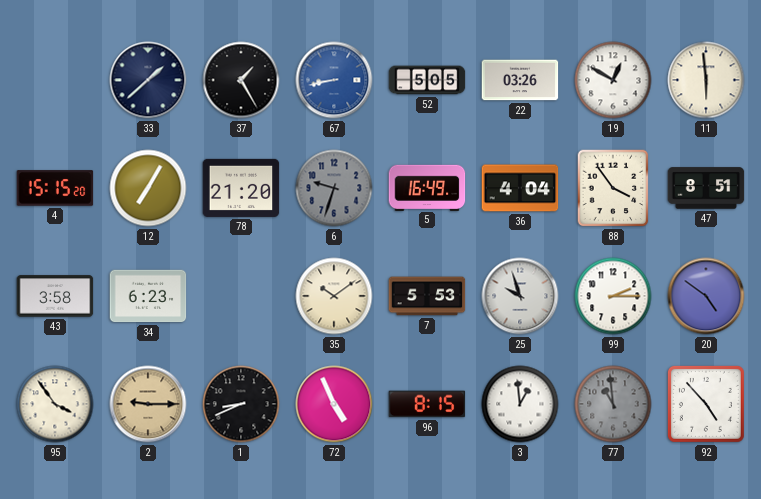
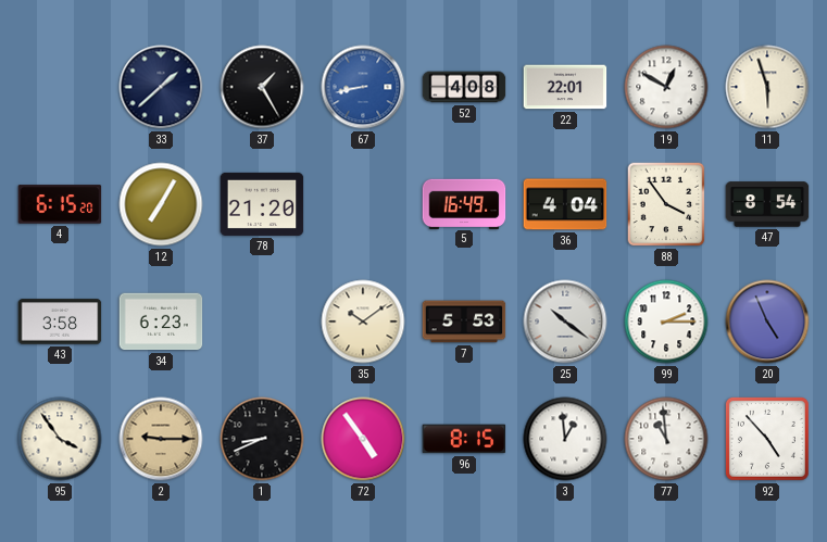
52: 5:05 -> 4:08 (464, 87)
22: 03:26 -> 22:01 (565, 87)
11: 5:59 -> 5:57 (767, 87)
4: 15:15 -> 6:15 (60, 204)
6: 9:33 -> none (334, 188)
47: 8:51 -> 8:54 (767, 204)
25: 9:57 -> 10:21 (565, 322)
20: 4:51 -> 4:56 (767, 322)
72: 4:56 -> 4:54 (363, 439)
77 dial: grey -> white (666, 439)
